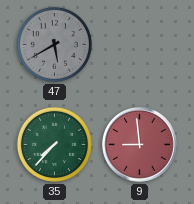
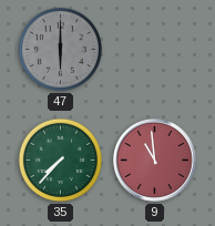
47: 5:40 -> 6:00 (60, 49)
9: 8:59 -> 10:59 (155, 161)
